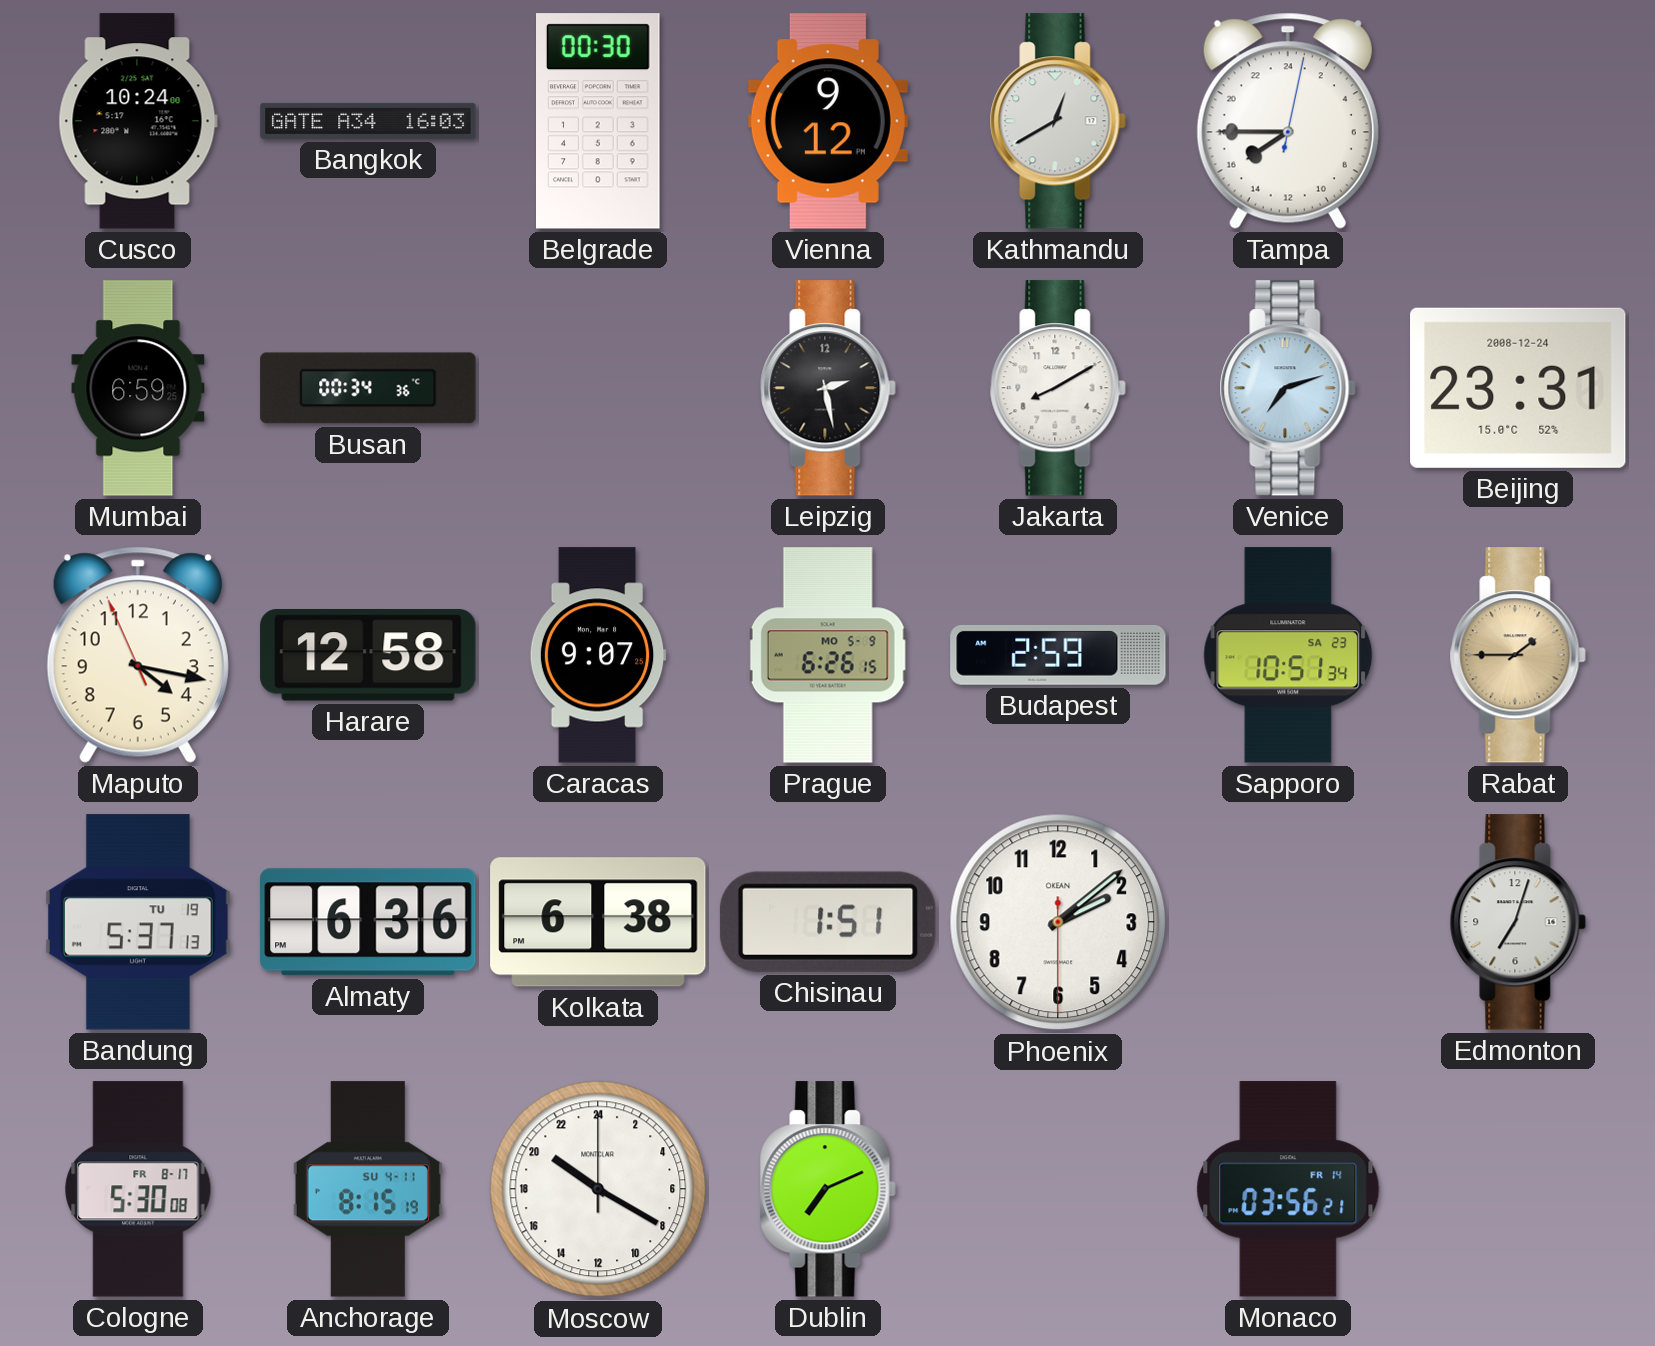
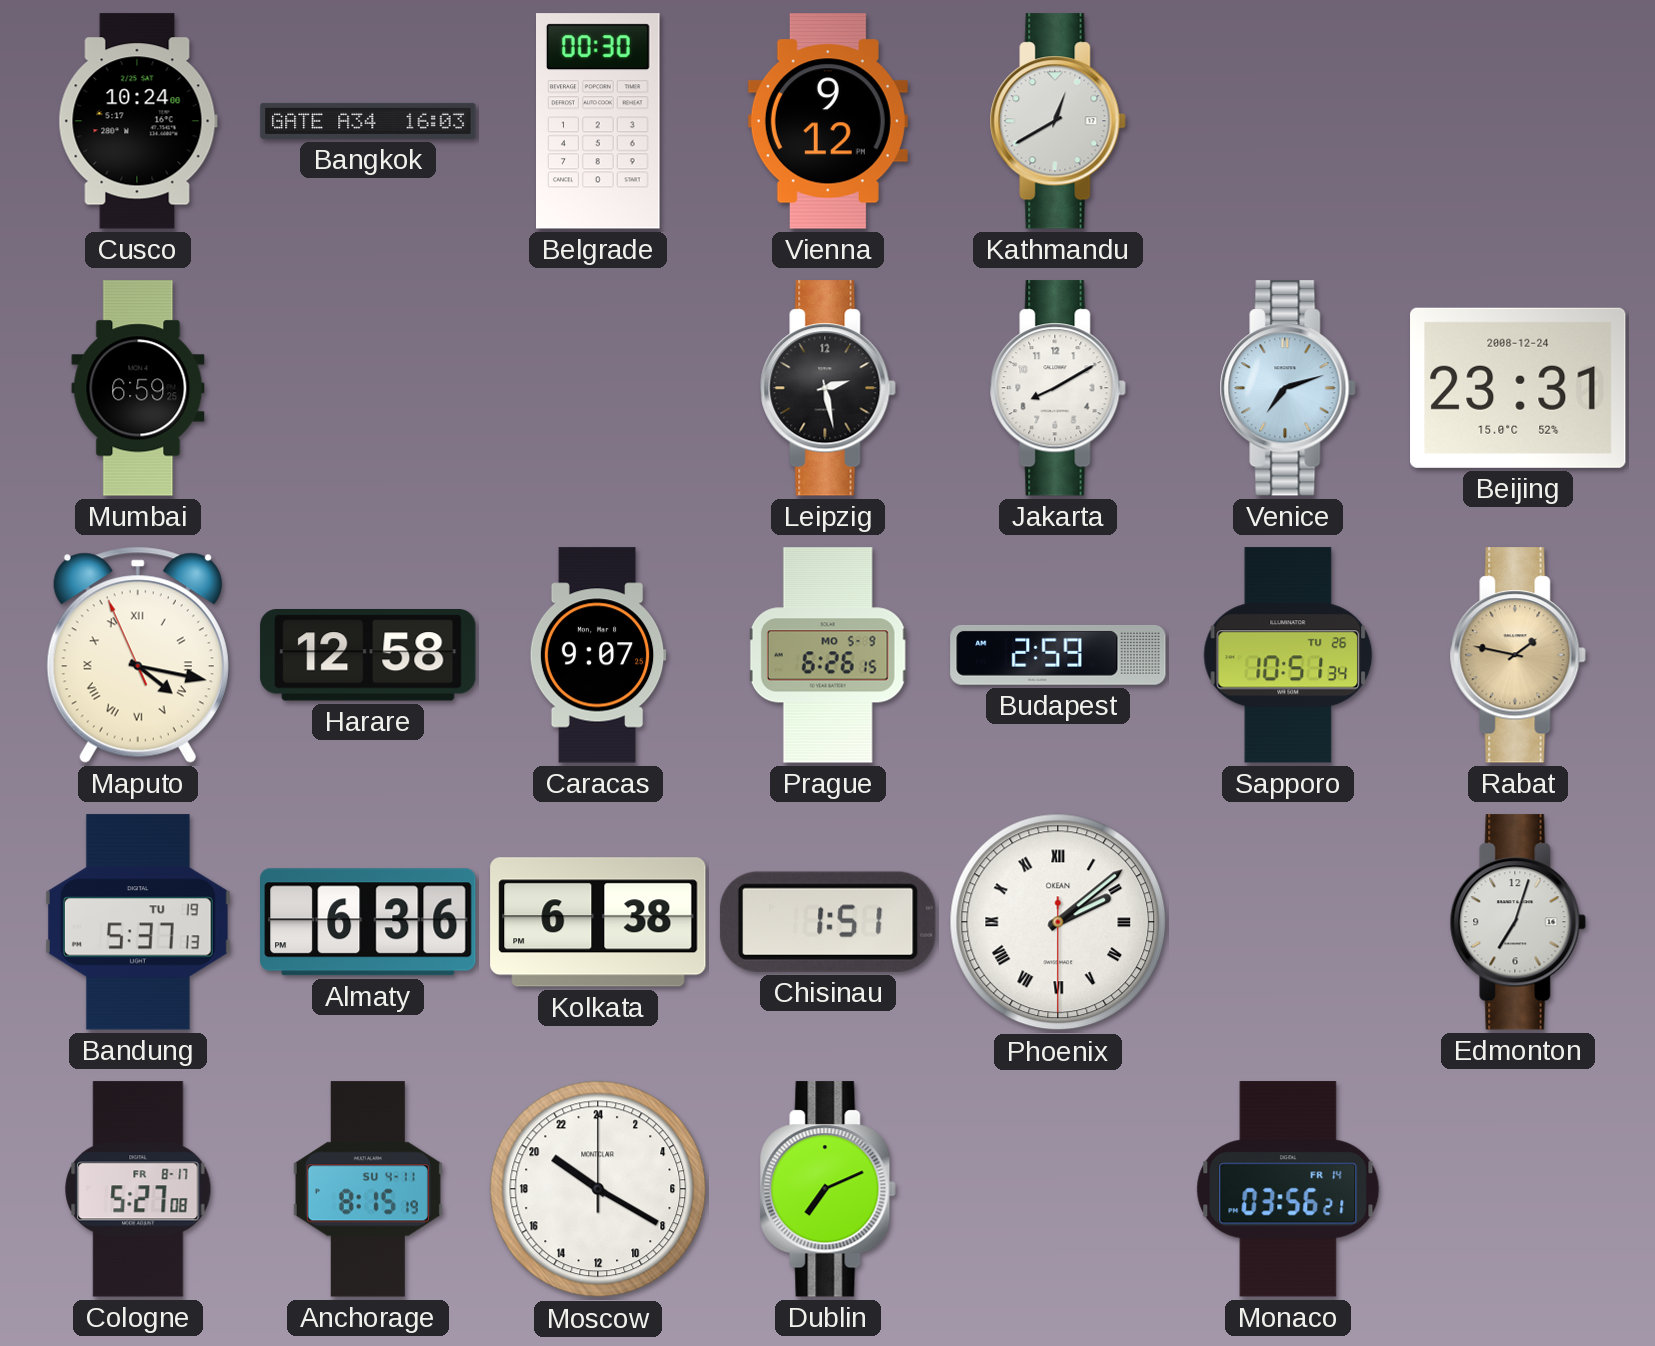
Tampa: 15:45 -> none (1288, 121)
Busan: 00:34 -> none (368, 388)
Maputo numerals: Arabic -> Roman (138, 655)
Sapporo date: SA 23 -> TU 26 (1288, 655)
Rabat: 1:45 -> 1:47 (1518, 655)
Phoenix numerals: Arabic -> Roman (1058, 922)
Cologne: 5:30 -> 5:27 (138, 1189)
